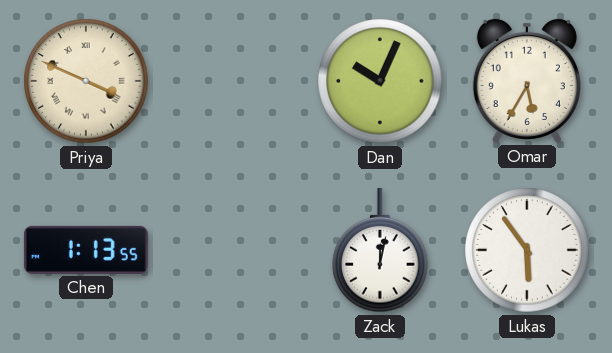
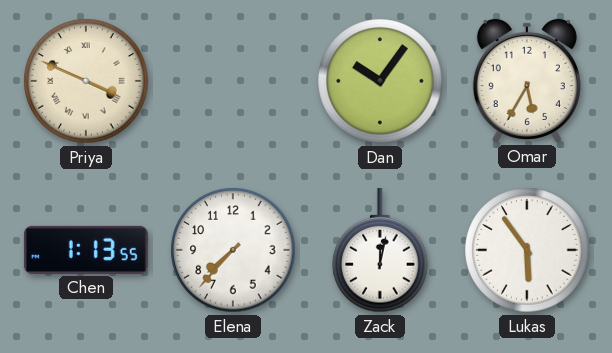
Dan: 10:04 -> 10:06 (380, 81)
Elena: none -> 7:37 (233, 250)
